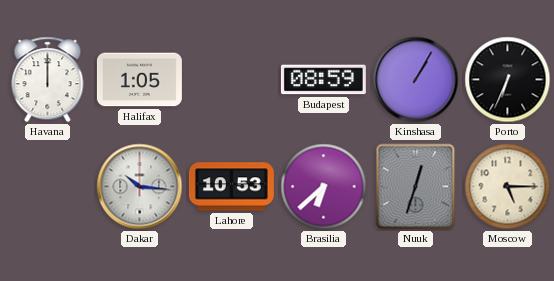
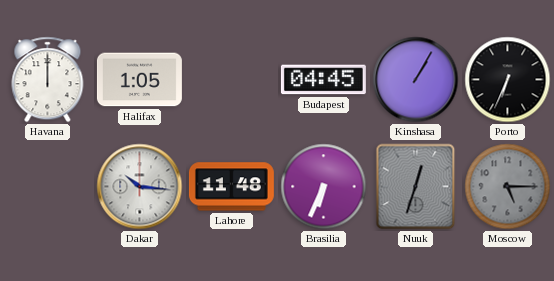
Budapest: 08:59 -> 04:45 (323, 80)
Lahore: 10:53 -> 11:48 (231, 187)
Brasilia: 6:38 -> 6:34 (324, 187)
Moscow dial: cream -> grey (508, 187)
